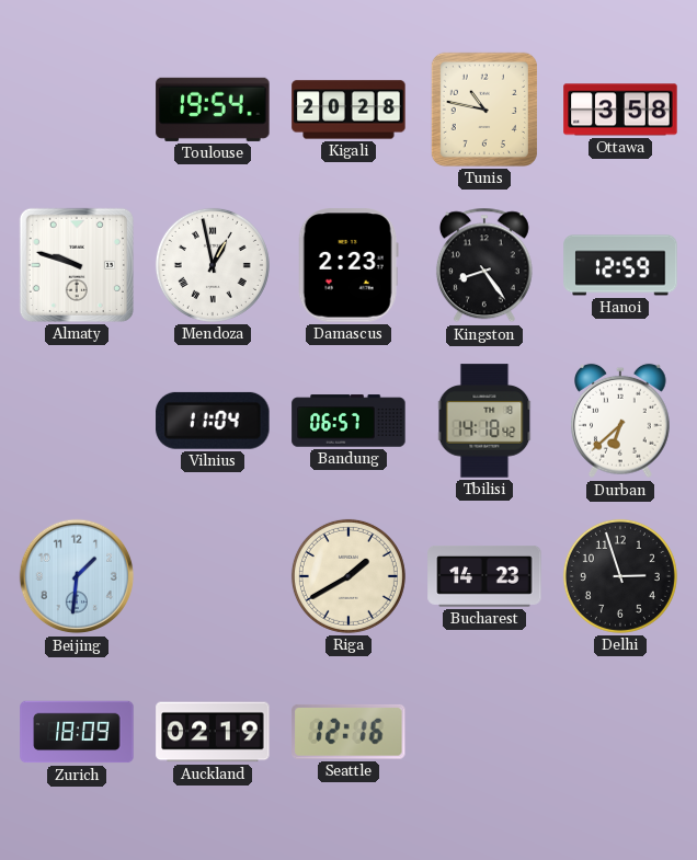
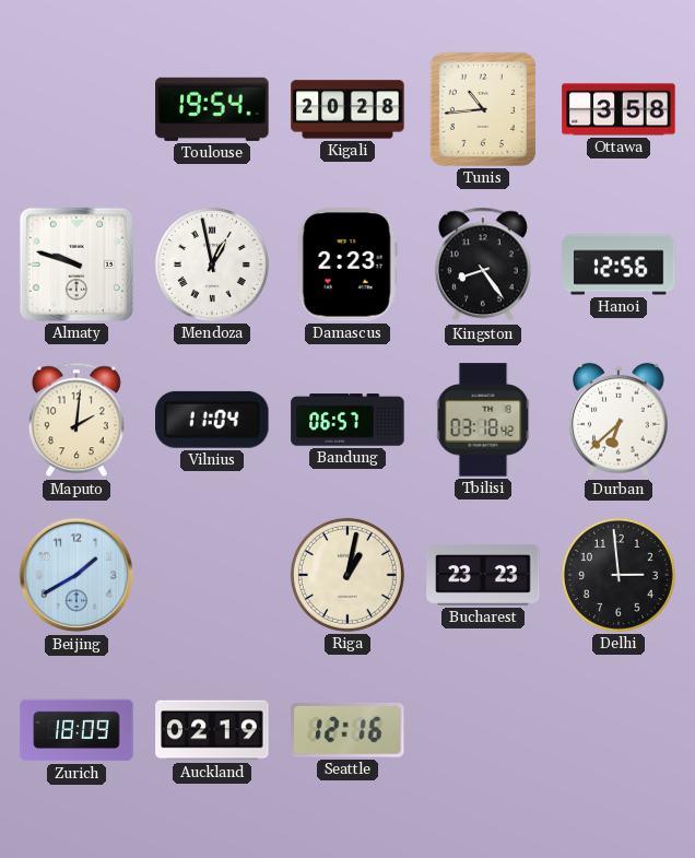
Tunis: 10:47 -> 10:44 (483, 109)
Hanoi: 12:59 -> 12:56 (619, 265)
Maputo: none -> 2:01 (76, 420)
Tbilisi: 14:18 -> 03:18 (483, 420)
Beijing: 1:31 -> 1:40 (76, 575)
Riga: 1:40 -> 1:02 (347, 575)
Bucharest: 14:23 -> 23:23 (483, 576)
Delhi: 2:57 -> 2:59 (619, 575)
